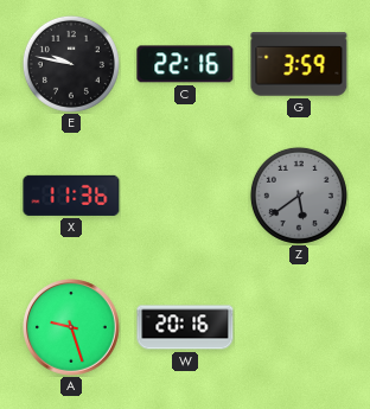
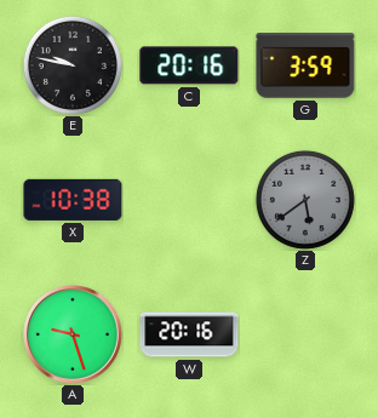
C: 22:16 -> 20:16 (189, 65)
X: 11:36 -> 10:38 (73, 200)
